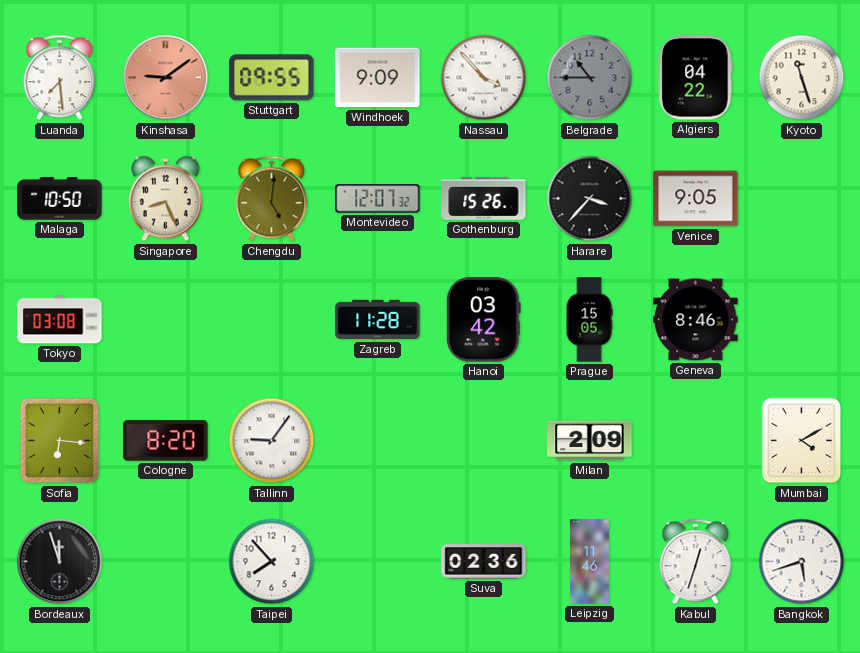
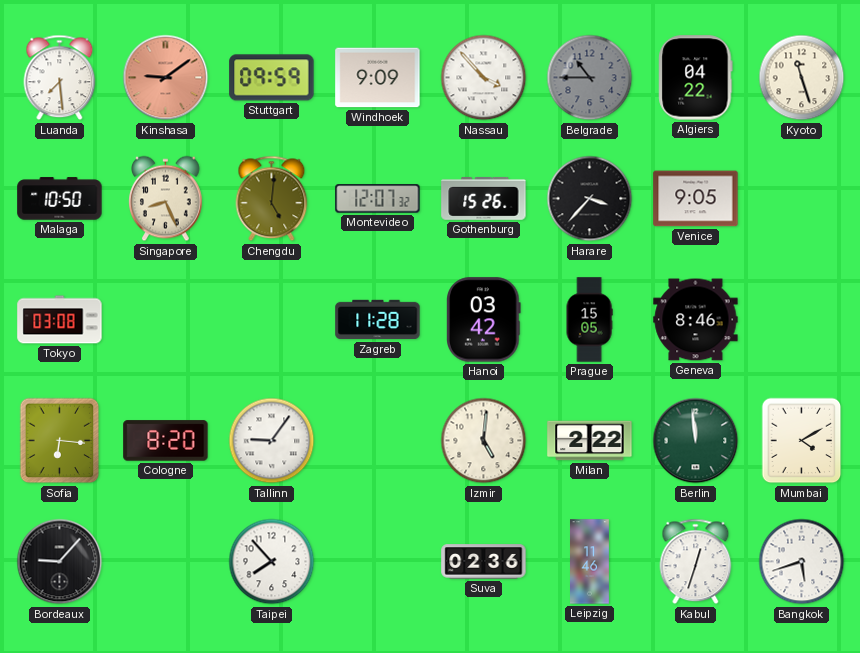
Stuttgart: 09:55 -> 09:59 (272, 78)
Izmir: none -> 5:01 (484, 441)
Milan: 2:09 -> 2:22 (590, 441)
Berlin: none -> 11:59 (696, 441)
Bordeaux: 11:57 -> 9:07 (60, 562)
